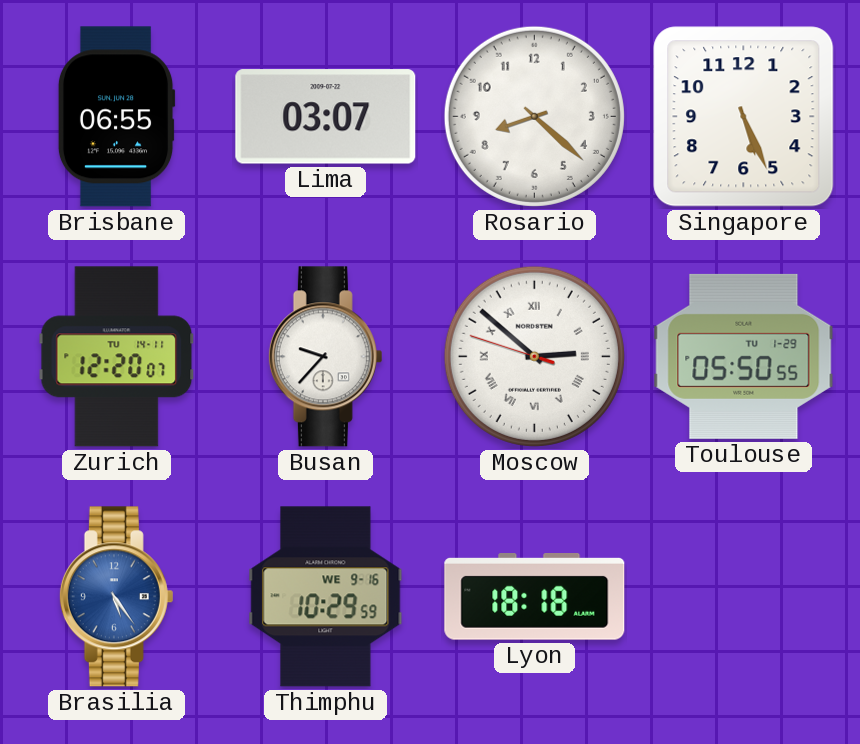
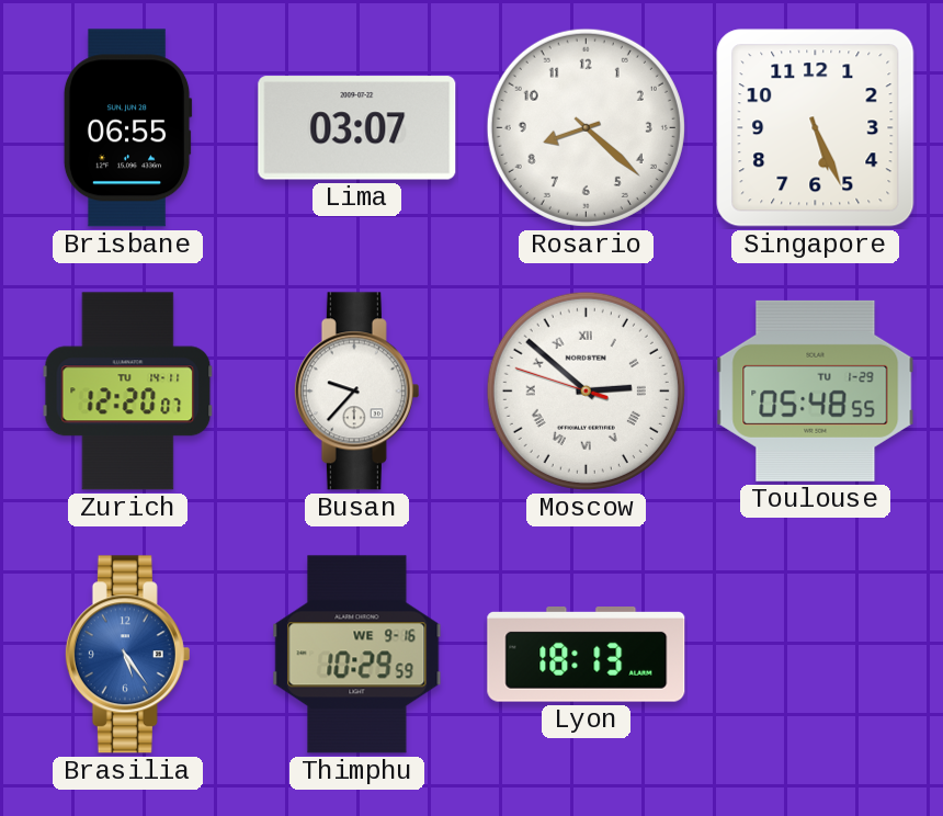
Toulouse: 05:50 -> 05:48 (816, 390)
Lyon: 18:18 -> 18:13 (587, 655)
